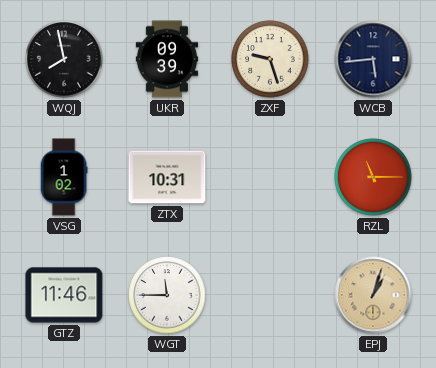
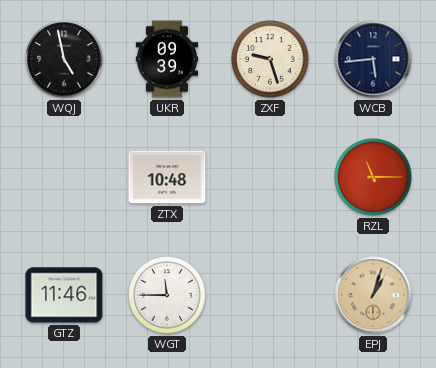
WQJ: 7:58 -> 4:58 (64, 59)
VSG: 1:02 -> none (64, 177)
ZTX: 10:31 -> 10:48 (167, 177)
